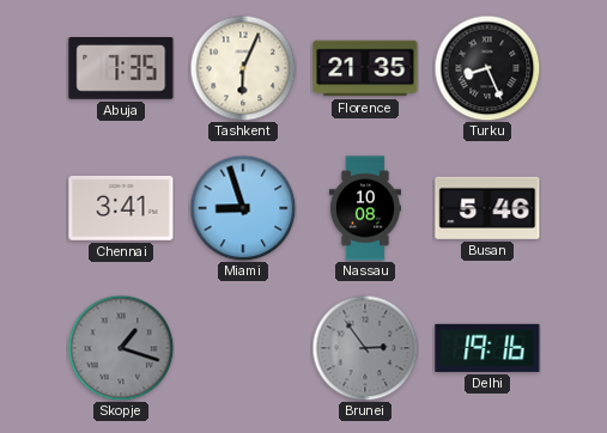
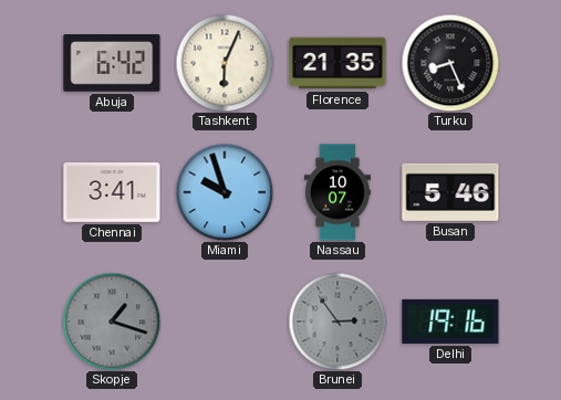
Abuja: 7:35 -> 6:42 (112, 64)
Miami: 8:57 -> 9:57 (225, 192)
Nassau: 10:08 -> 10:07 (337, 192)
